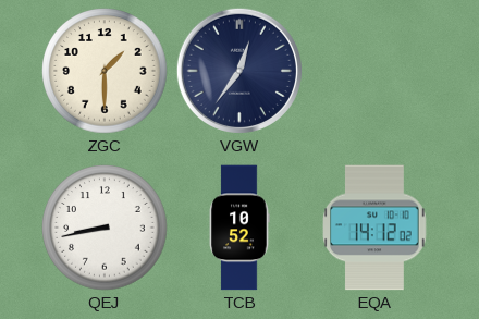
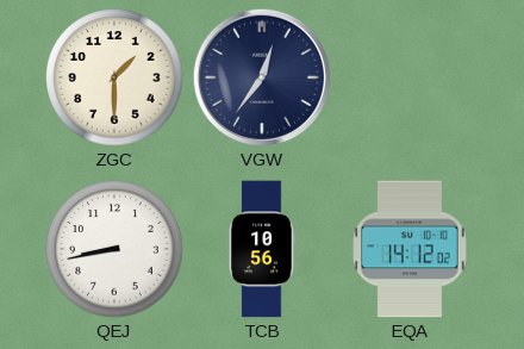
TCB: 10:52 -> 10:56 (262, 249)
